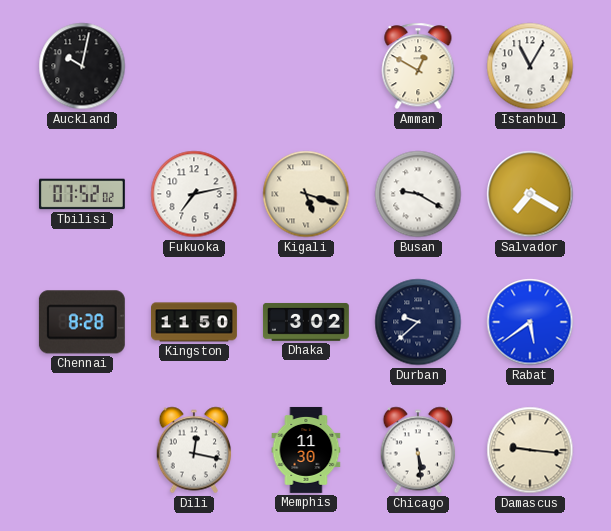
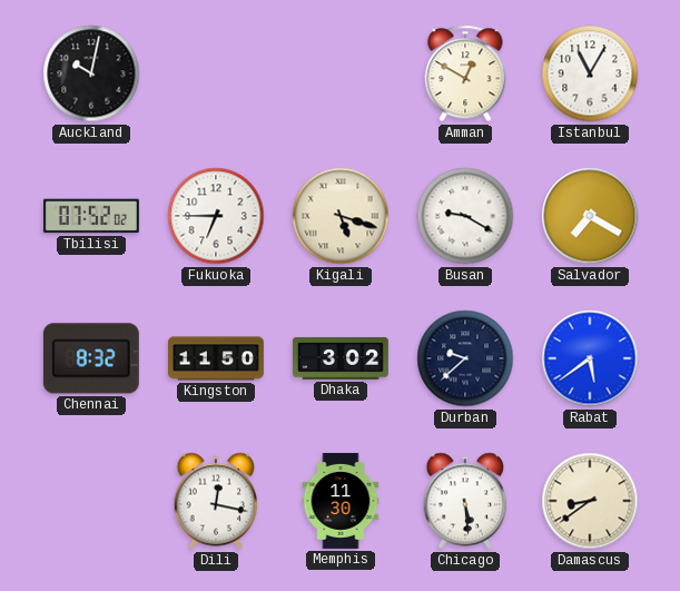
Fukuoka: 7:13 -> 6:45 (216, 216)
Chennai: 8:28 -> 8:32 (91, 358)
Damascus: 9:16 -> 8:39 (590, 501)
